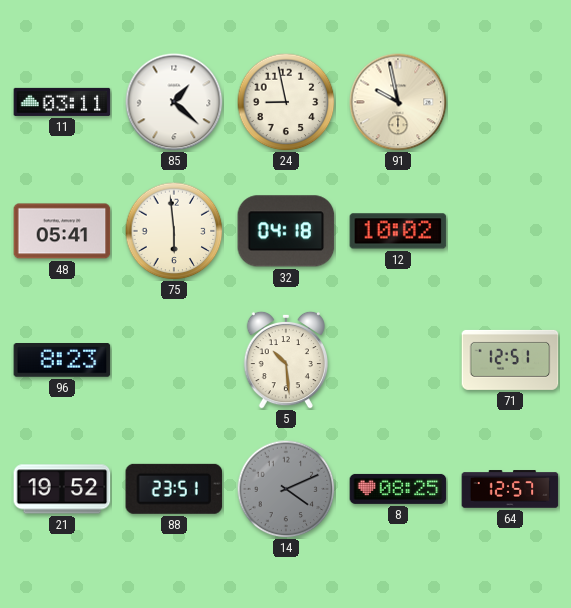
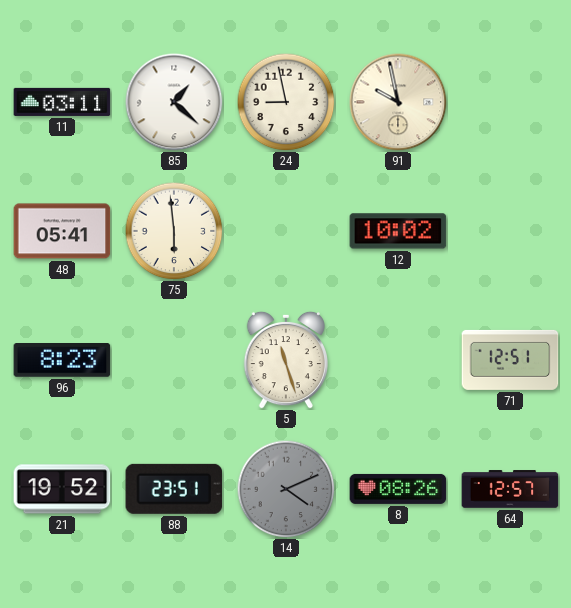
32: 04:18 -> none (286, 231)
5: 10:29 -> 11:27 (285, 360)
8: 08:25 -> 08:26 (398, 489)
